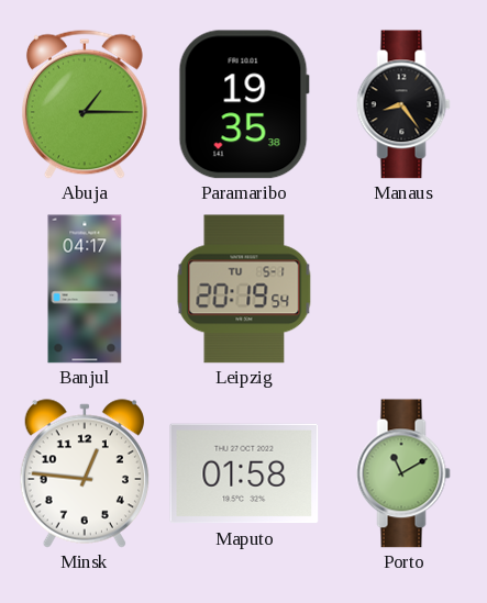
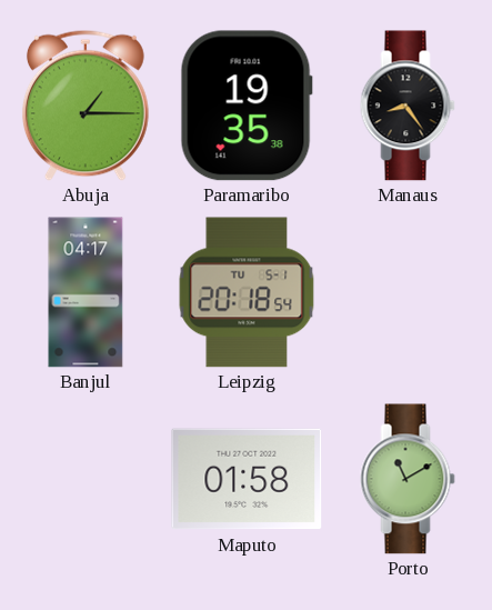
Leipzig: 20:19 -> 20:18 (247, 292)
Minsk: 12:46 -> none (85, 473)
